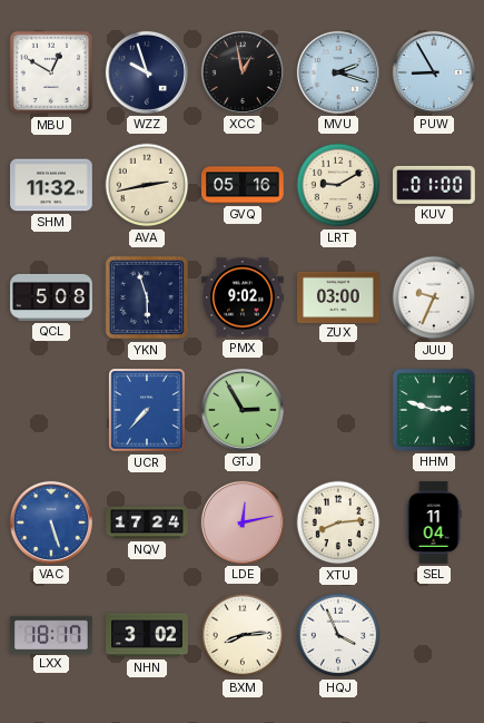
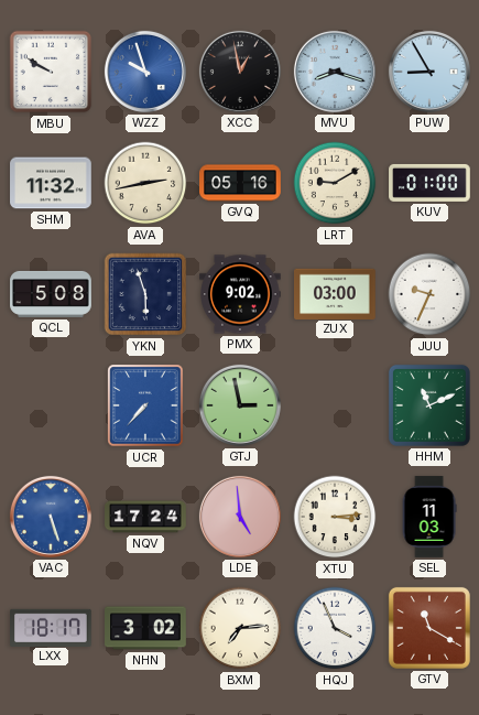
MBU: 12:50 -> 9:50 (51, 72)
WZZ dial: navy -> blue (145, 72)
MVU: 2:18 -> 8:18 (335, 72)
GTJ: 2:55 -> 2:58 (240, 405)
HHM: 2:48 -> 11:11 (429, 405)
LDE: 12:13 -> 4:59 (240, 517)
XTU: 8:14 -> 3:14 (335, 517)
SEL: 11:04 -> 11:03 (429, 517)
BXM: 8:14 -> 7:14 (240, 628)
GTV: none -> 11:20 (429, 628)
